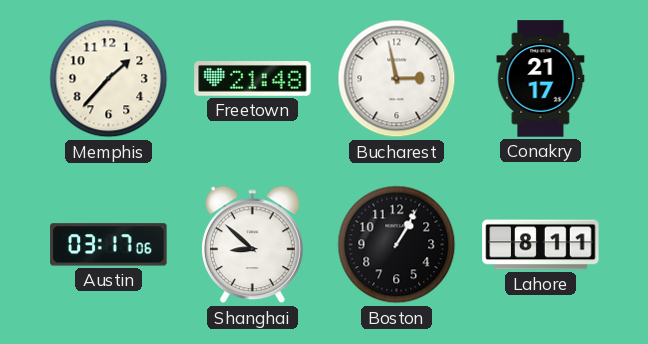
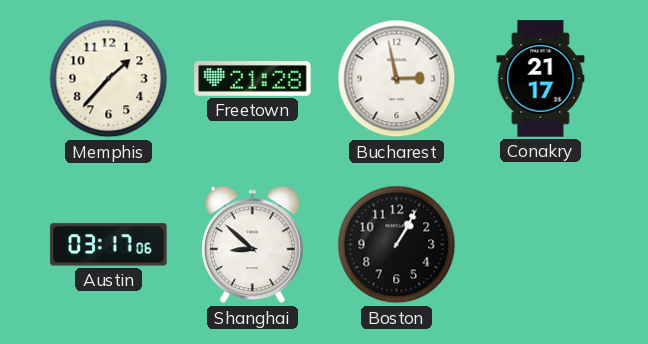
Freetown: 21:48 -> 21:28 (253, 79)
Lahore: 8:11 -> none (541, 245)
